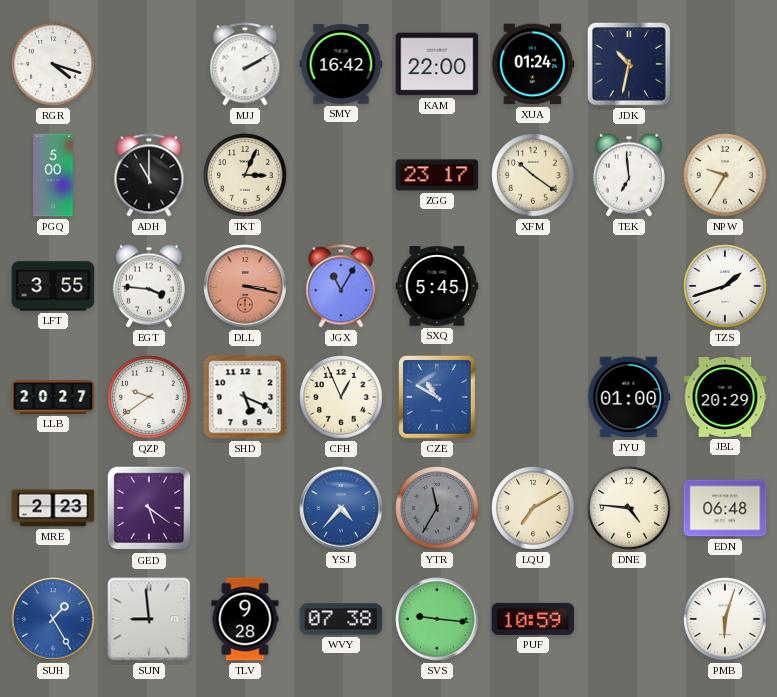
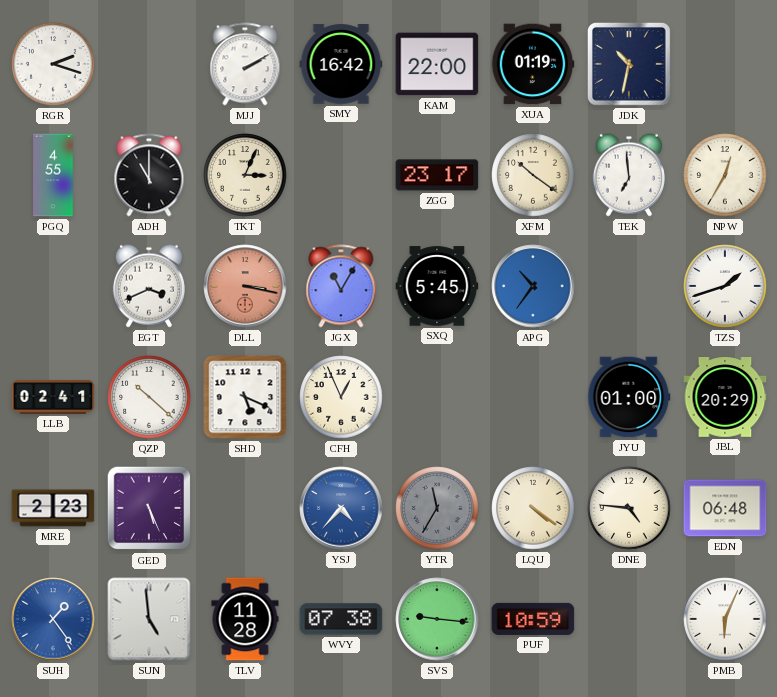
RGR: 4:18 -> 2:18 (53, 64)
XUA: 01:24 -> 01:19 (533, 64)
PGQ: 5:00 -> 4:55 (53, 175)
NPW: 9:35 -> 12:35 (725, 175)
LFT: 3:55 -> none (53, 286)
EGT: 3:46 -> 3:41 (149, 286)
APG: none -> 10:36 (533, 286)
LLB: 20:27 -> 02:41 (53, 397)
QZP: 9:39 -> 10:22 (149, 397)
CZE: 10:50 -> none (437, 397)
GED: 5:21 -> 5:26 (149, 508)
LQU: 7:10 -> 4:21 (533, 508)
SUH: 1:25 -> 1:24 (53, 619)
SUN: 8:59 -> 4:59 (149, 619)
TLV: 9:28 -> 11:28 (245, 619)
PMB: 6:03 -> 6:04 (725, 619)
